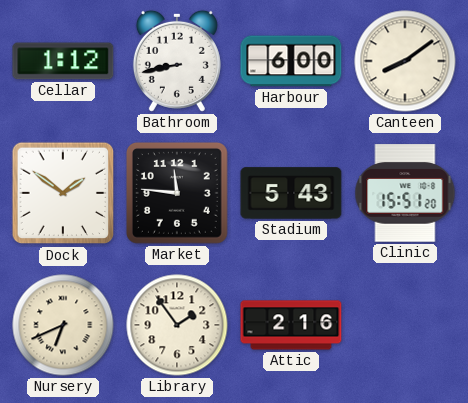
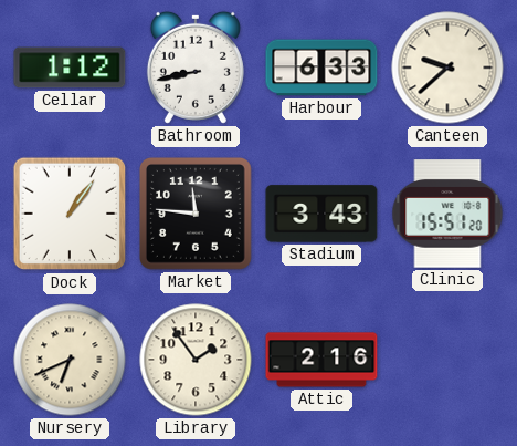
Harbour: 6:00 -> 6:33 (321, 68)
Canteen: 8:09 -> 9:38 (447, 68)
Dock: 1:51 -> 1:06 (70, 214)
Stadium: 5:43 -> 3:43 (321, 214)
